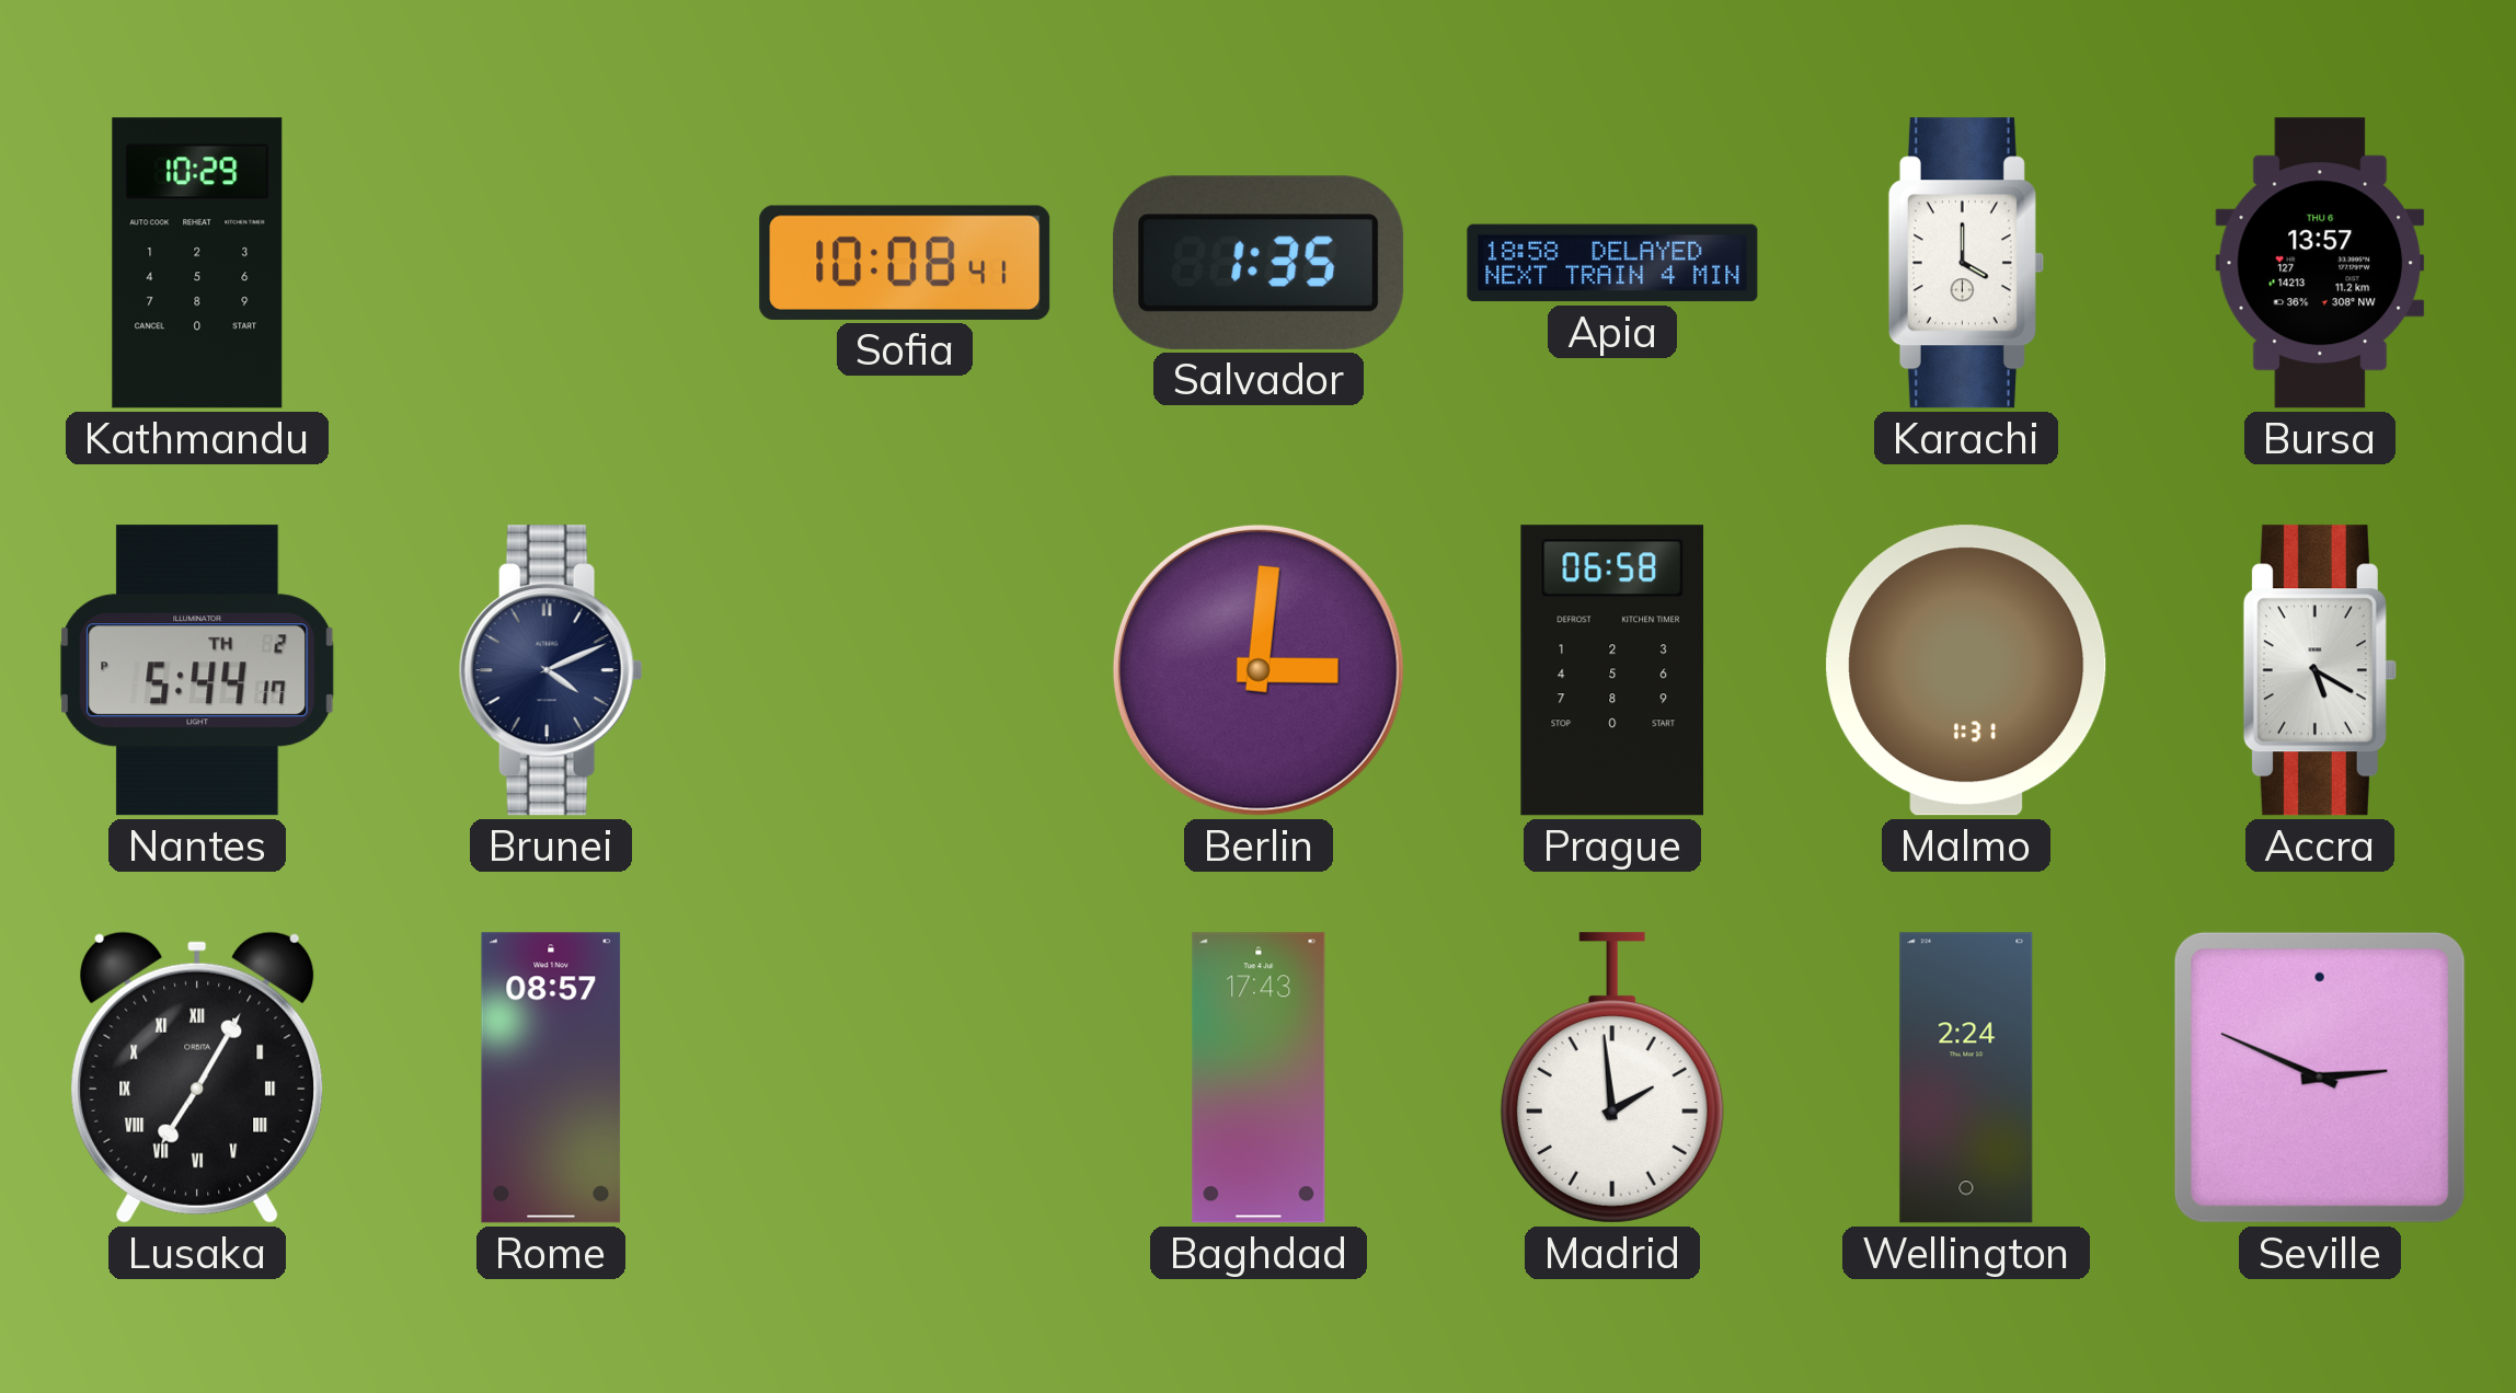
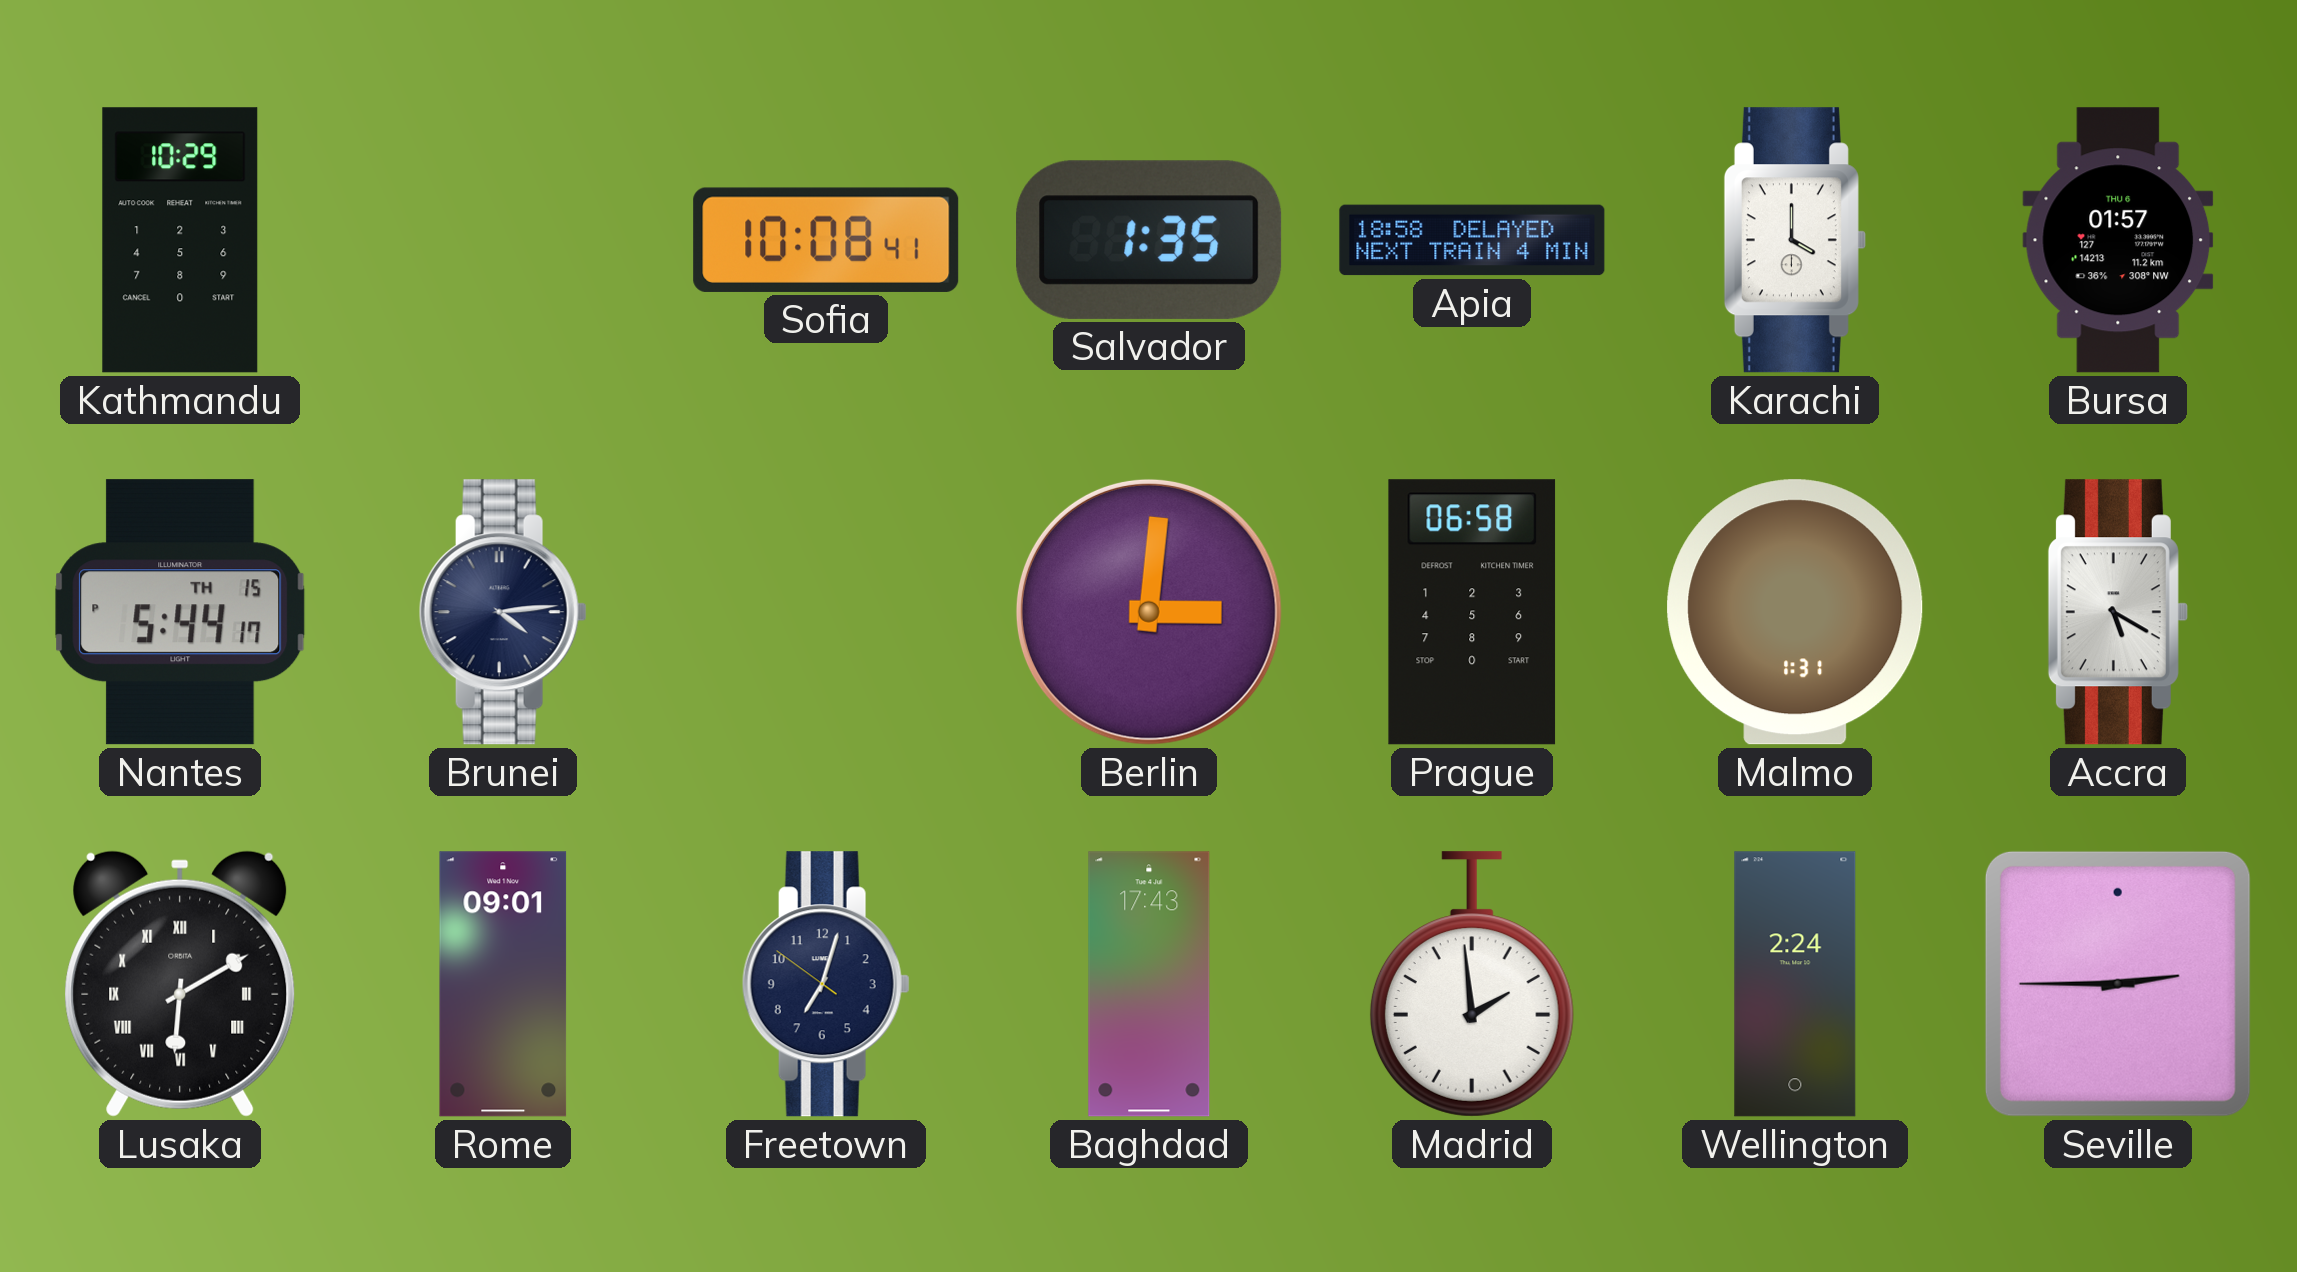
Bursa: 13:57 -> 01:57 (2118, 240)
Nantes date: TH 2 -> TH 15 (180, 612)
Brunei: 4:11 -> 4:14 (503, 612)
Lusaka: 7:05 -> 6:10 (180, 984)
Rome: 08:57 -> 09:01 (503, 984)
Freetown: none -> 7:02 (826, 984)
Seville: 2:49 -> 2:45 (2118, 984)
